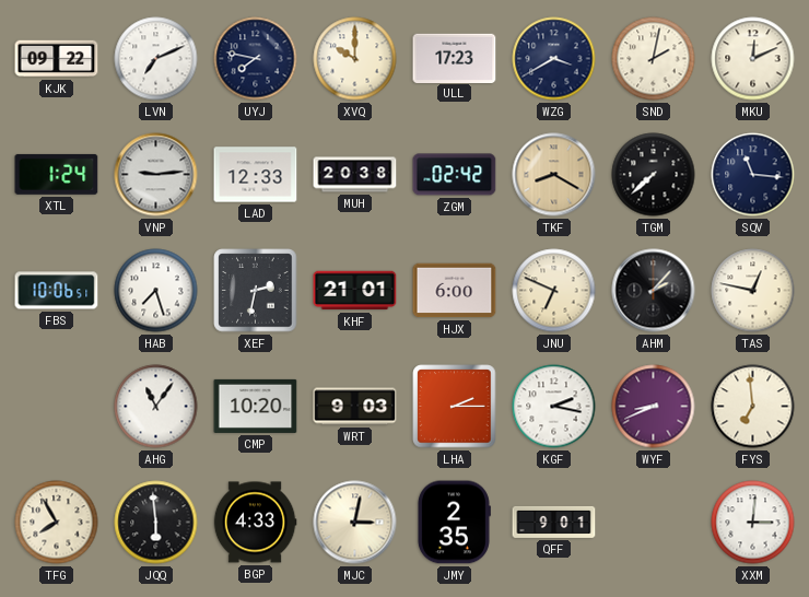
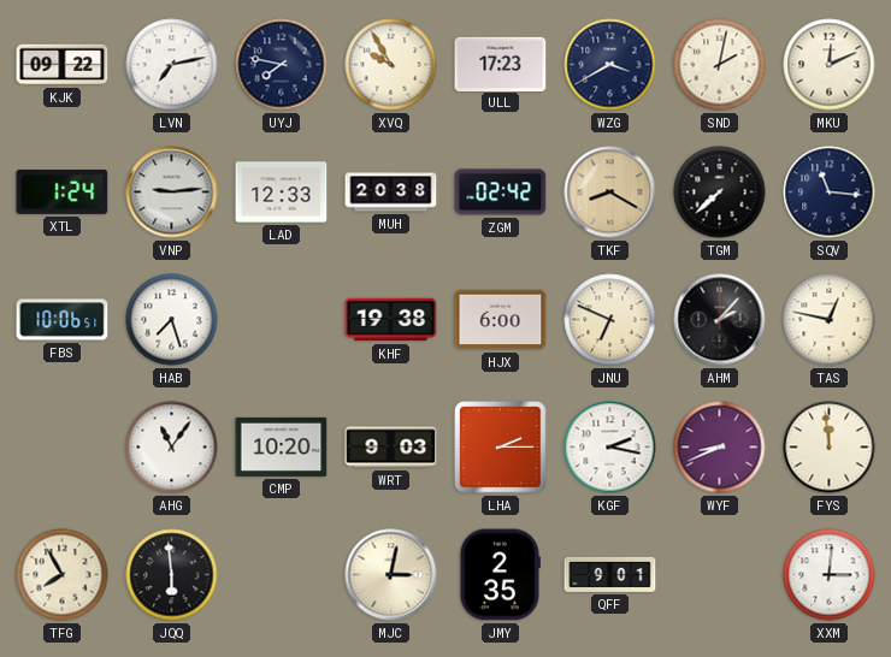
LVN: 7:11 -> 7:13 (172, 65)
XVQ: 10:00 -> 9:55 (391, 65)
XEF: 2:32 -> none (256, 291)
KHF: 21:01 -> 19:38 (391, 320)
FYS: 6:59 -> 11:59 (830, 448)
BGP: 4:33 -> none (255, 523)
